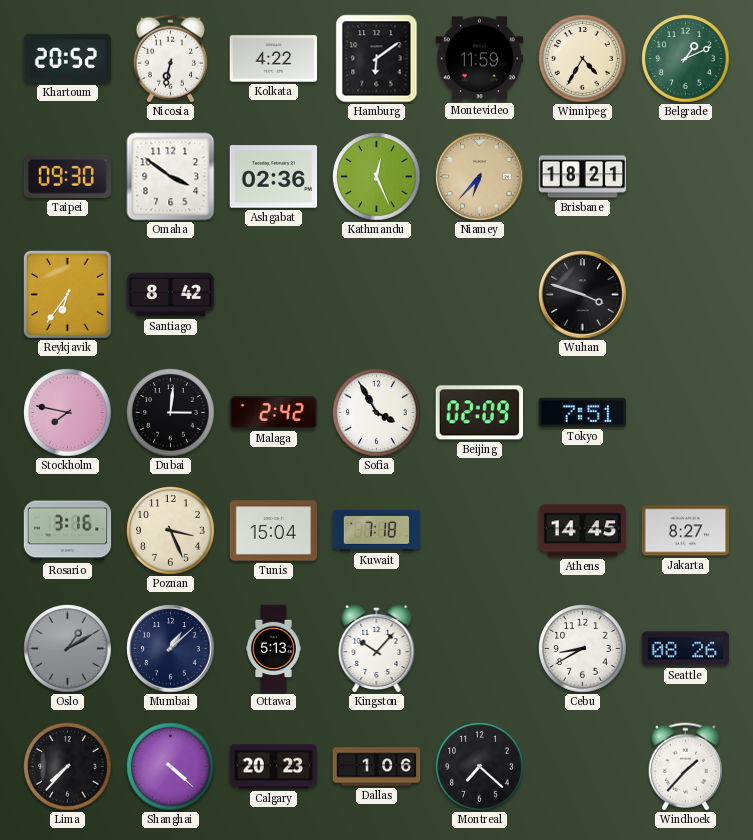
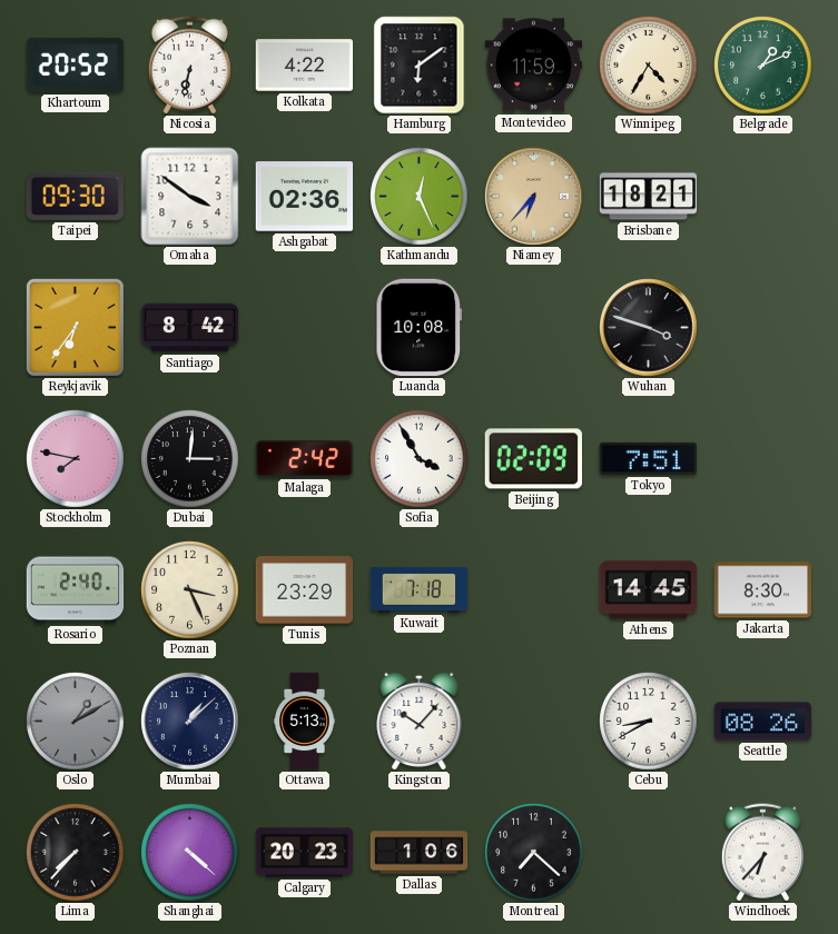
Luanda: none -> 10:08 (418, 328)
Rosario: 3:16 -> 2:40 (76, 590)
Tunis: 15:04 -> 23:29 (305, 590)
Jakarta: 8:27 -> 8:30 (763, 590)
Windhoek: 1:37 -> 6:37 (762, 853)
